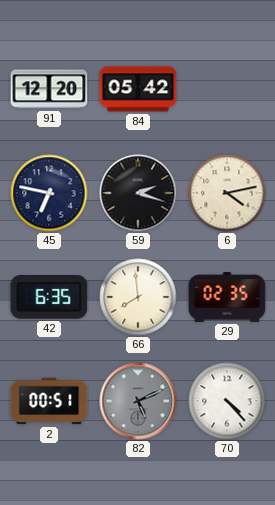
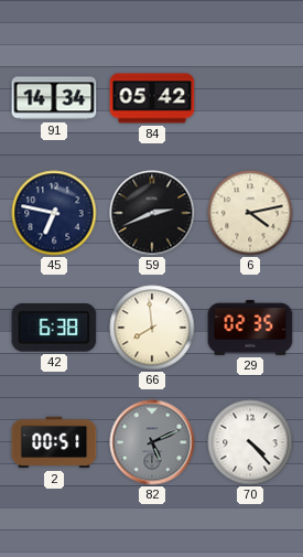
91: 12:20 -> 14:34 (54, 98)
59: 2:18 -> 2:41 (152, 213)
42: 6:35 -> 6:38 (54, 328)
